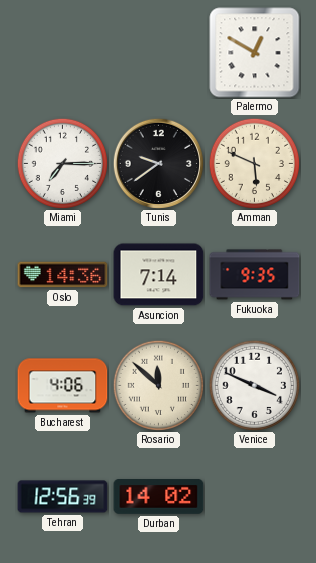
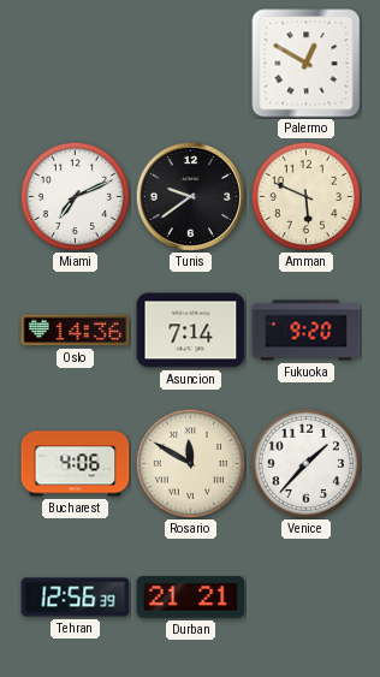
Miami: 7:15 -> 7:11 (75, 196)
Fukuoka: 9:35 -> 9:20 (307, 331)
Rosario: 11:52 -> 11:50 (190, 463)
Venice: 3:49 -> 1:37 (305, 463)
Durban: 14:02 -> 21:21 (191, 598)
